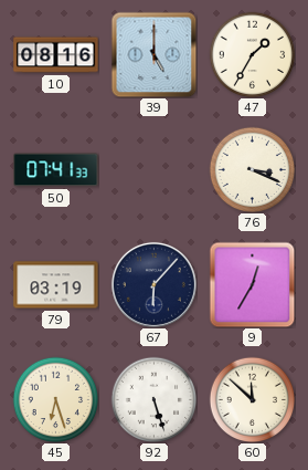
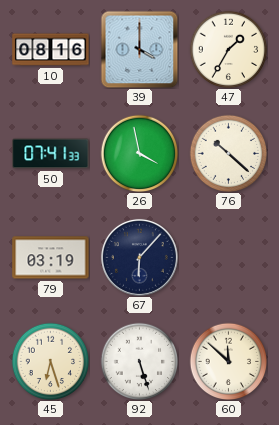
39: 5:00 -> 4:00 (139, 49)
26: none -> 3:58 (139, 153)
76: 3:19 -> 10:22 (228, 153)
9: 12:35 -> none (252, 284)
